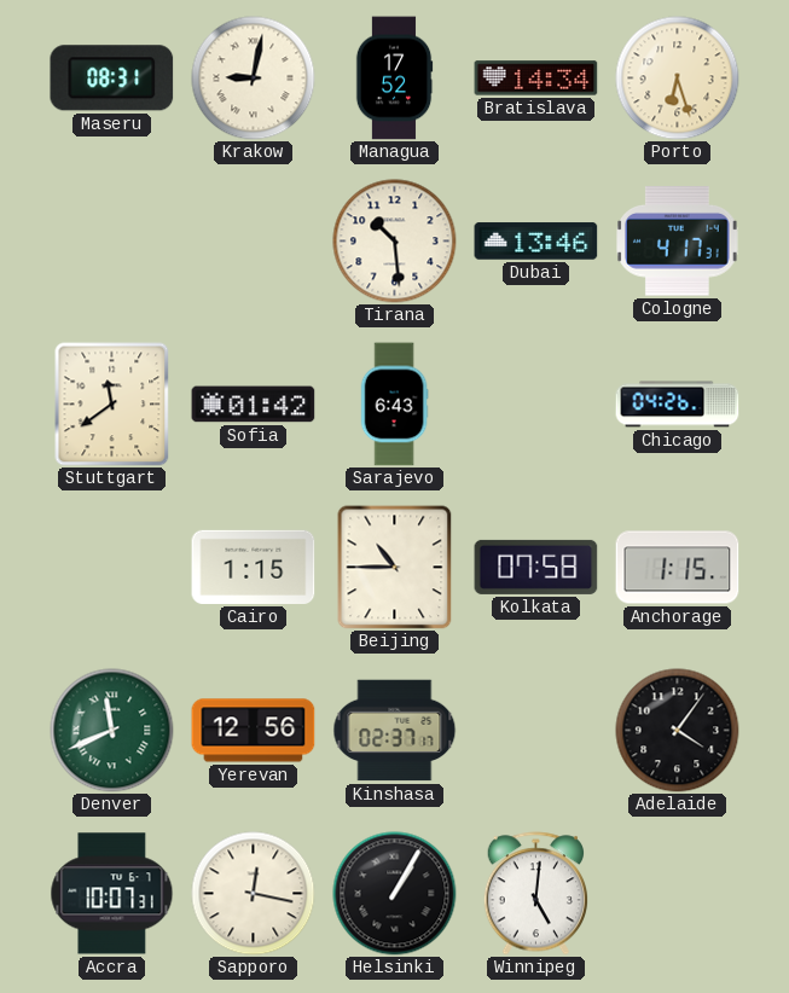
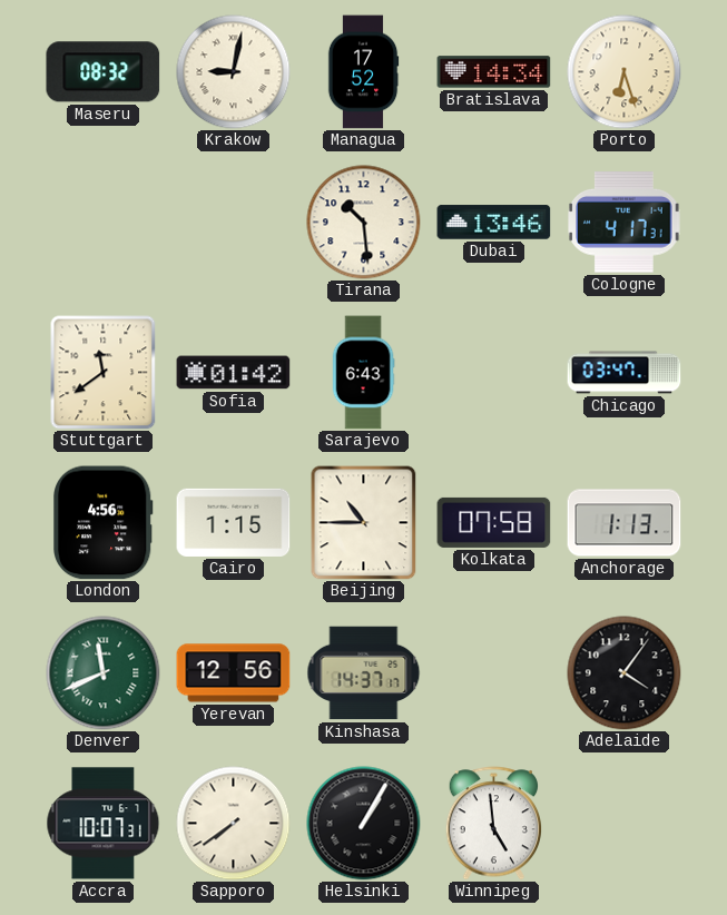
Maseru: 08:31 -> 08:32 (104, 72)
Chicago: 04:26 -> 03:47 (625, 373)
London: none -> 4:56 (104, 523)
Anchorage: 1:15 -> 1:13 (625, 523)
Kinshasa: 02:37 -> 14:37 (364, 673)
Sapporo: 12:17 -> 7:39 (234, 824)
Winnipeg: 5:01 -> 4:59 (493, 824)
